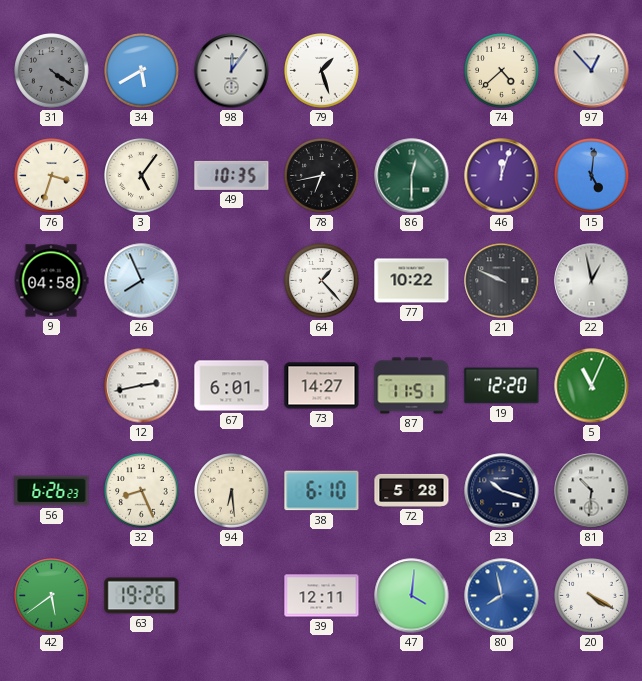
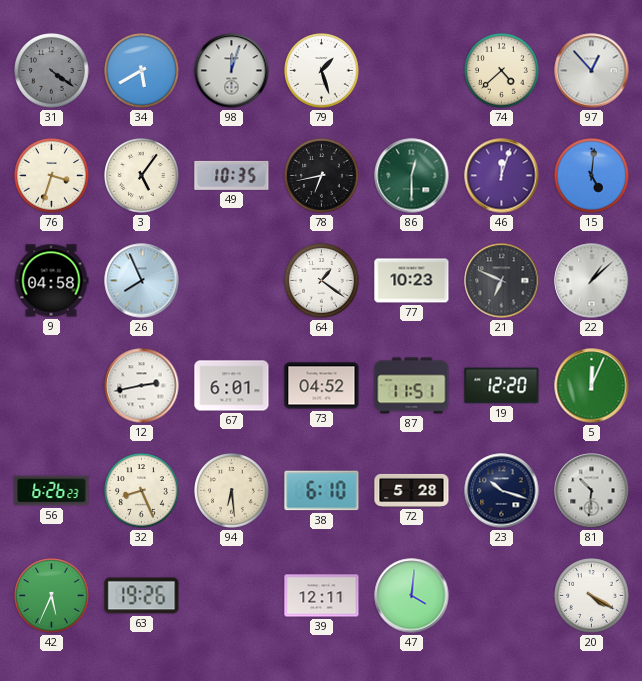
98: 12:06 -> 12:03 (232, 71)
64: 1:23 -> 1:21 (322, 281)
77: 10:22 -> 10:23 (412, 281)
21: 9:49 -> 6:49 (502, 281)
22: 12:58 -> 1:08 (592, 281)
73: 14:27 -> 04:52 (322, 386)
5: 11:04 -> 12:04 (592, 386)
42: 5:39 -> 5:34 (52, 596)
80: 7:58 -> none (502, 596)
